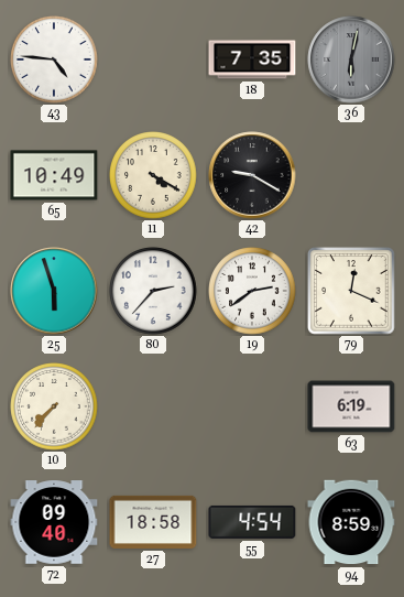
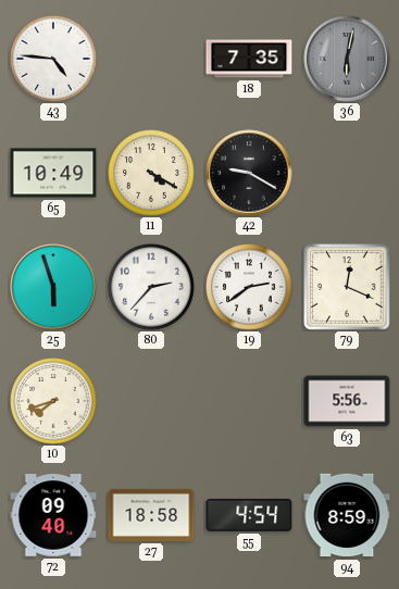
10: 7:37 -> 7:42 (53, 401)
63: 6:19 -> 5:56 (347, 401)
